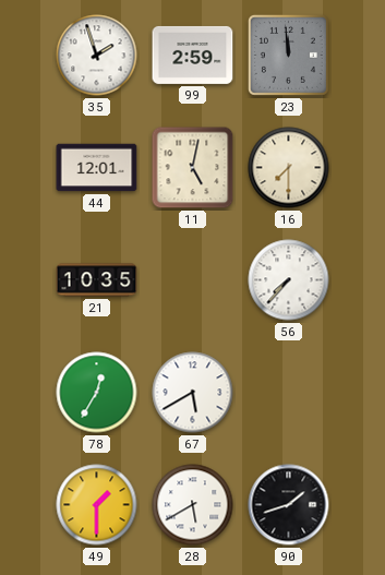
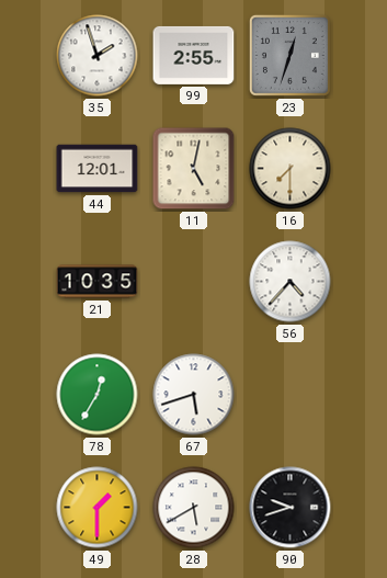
99: 2:59 -> 2:55 (194, 55)
23: 11:59 -> 12:33 (289, 55)
56: 7:37 -> 4:37 (291, 282)
67: 5:40 -> 5:42 (194, 395)
90: 1:42 -> 9:42 (291, 508)
